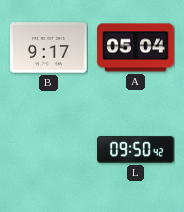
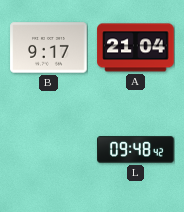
A: 05:04 -> 21:04 (136, 48)
L: 09:50 -> 09:48 (136, 150)
